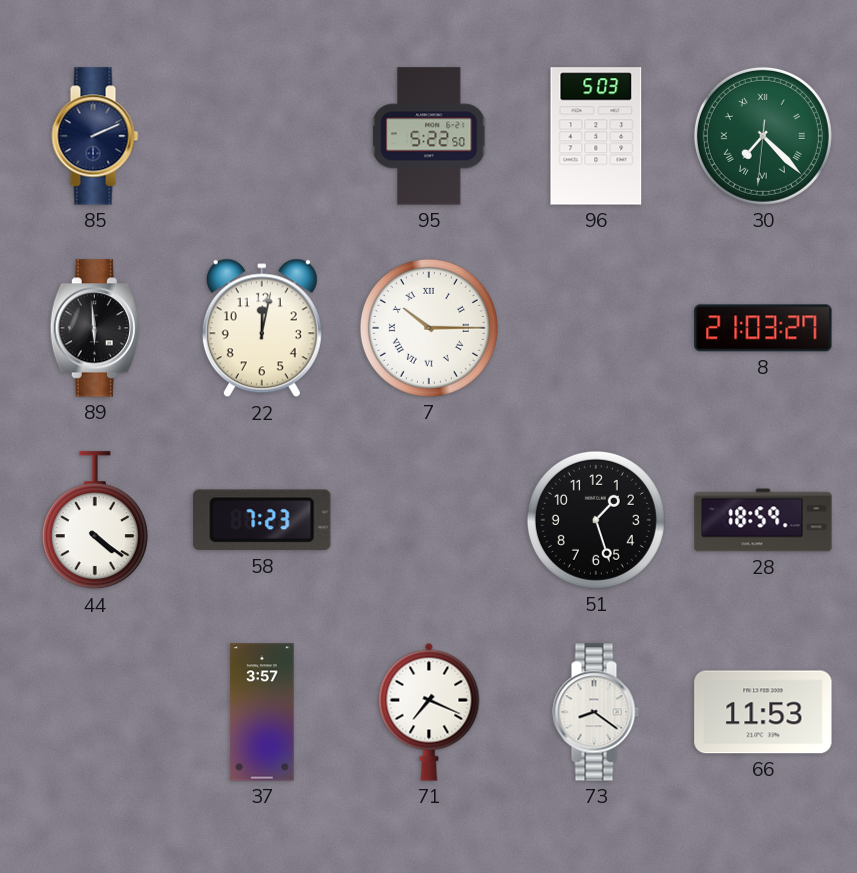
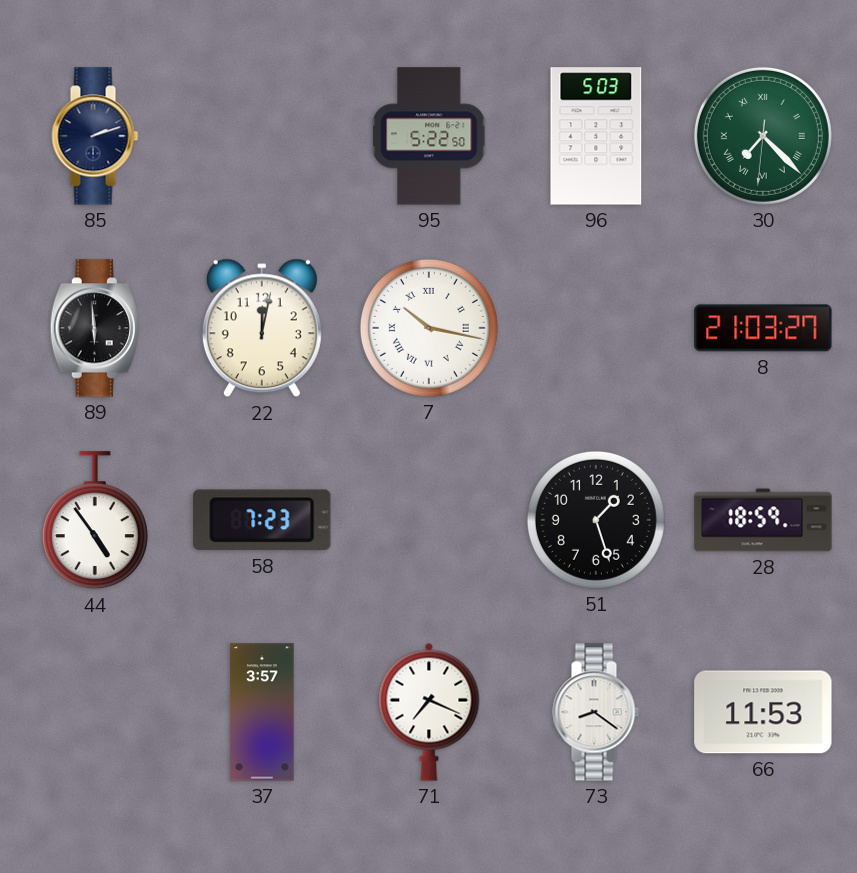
85: 2:11 -> 2:12 (95, 136)
7: 10:15 -> 10:17 (429, 328)
44: 4:21 -> 4:54 (95, 521)
